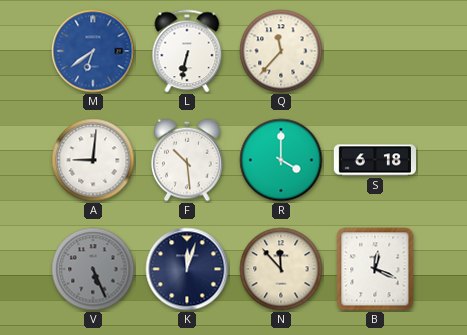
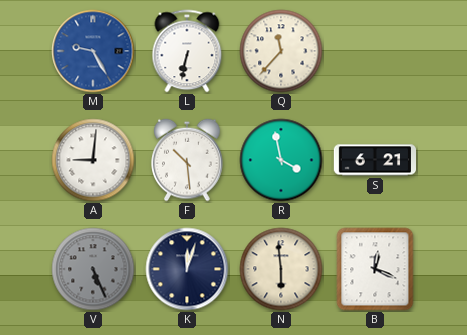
M: 6:39 -> 9:25 (93, 51)
R: 4:00 -> 3:58 (281, 160)
S: 6:18 -> 6:21 (374, 160)
N: 11:53 -> 5:59 (281, 269)
